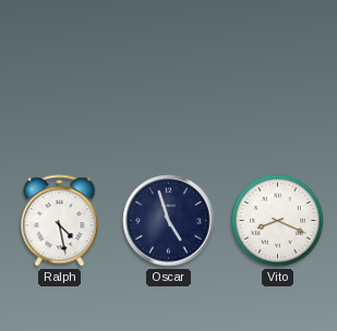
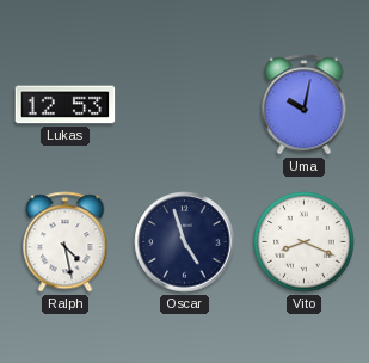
Lukas: none -> 12:53 (66, 105)
Uma: none -> 10:02 (305, 105)
